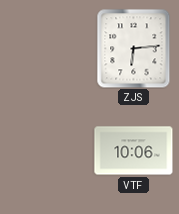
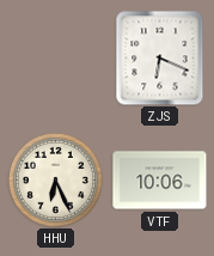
ZJS: 6:14 -> 6:19 (160, 59)
HHU: none -> 6:26 (55, 179)
